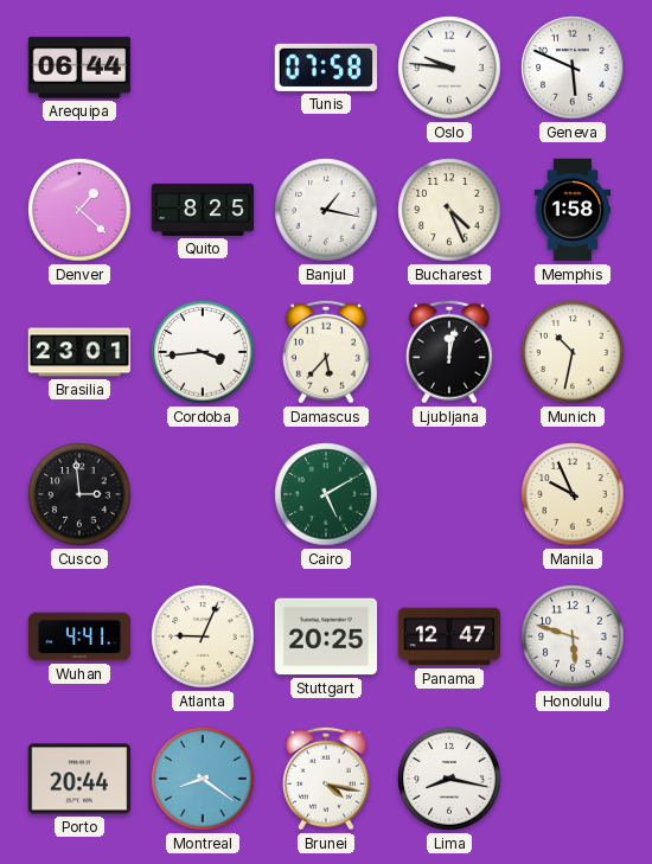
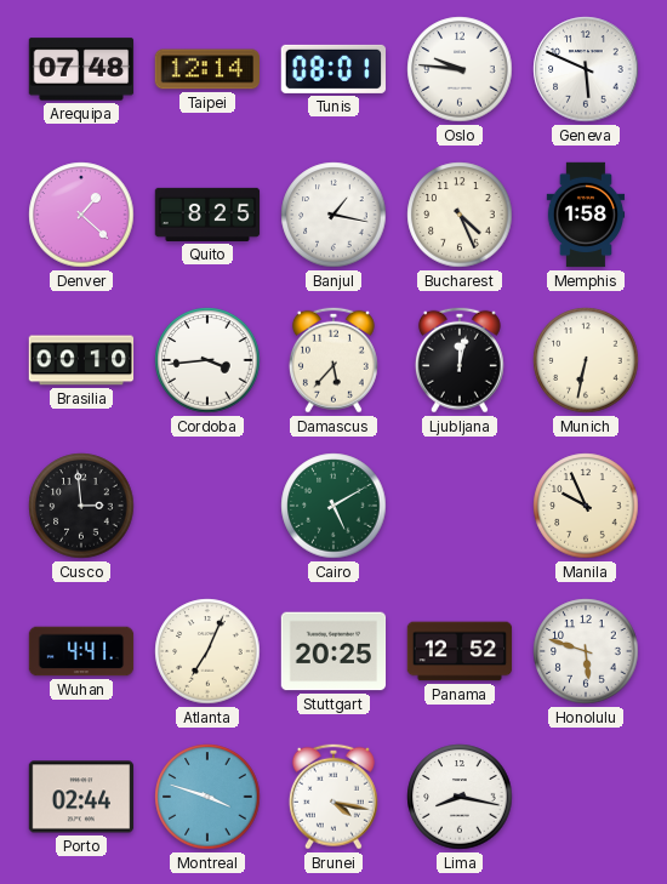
Arequipa: 06:44 -> 07:48 (81, 69)
Taipei: none -> 12:14 (206, 69)
Tunis: 07:58 -> 08:01 (333, 69)
Brasilia: 23:01 -> 00:10 (81, 360)
Munich: 10:32 -> 6:32 (586, 360)
Atlanta: 9:04 -> 7:04 (207, 651)
Panama: 12:47 -> 12:52 (460, 651)
Porto: 20:44 -> 02:44 (81, 797)
Montreal: 8:21 -> 3:48 (207, 797)
